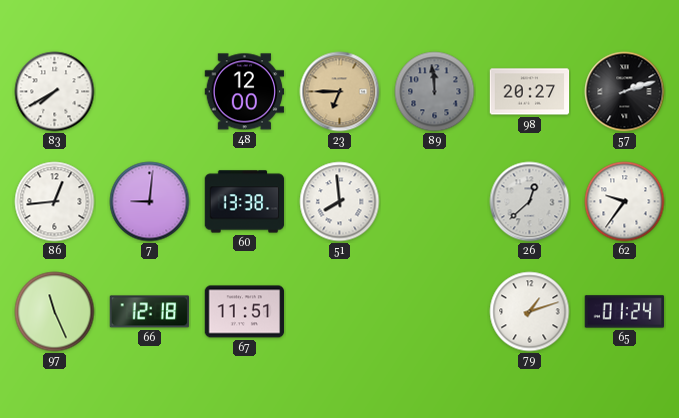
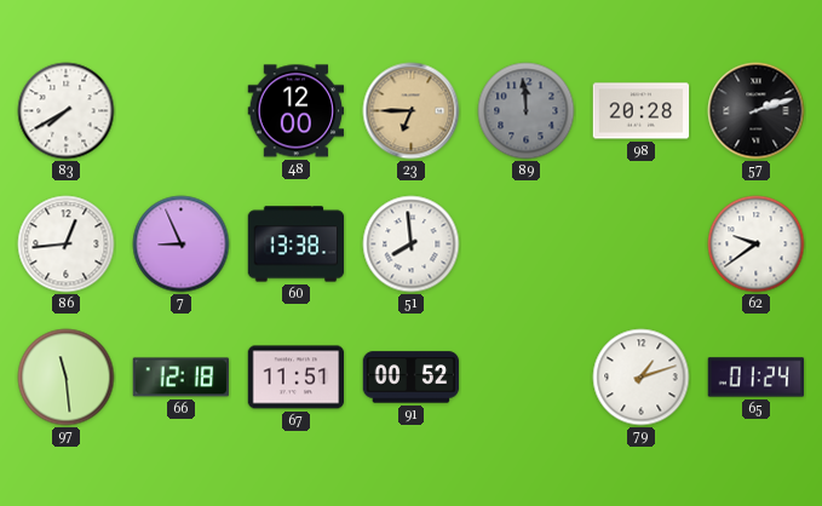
98: 20:27 -> 20:28 (642, 111)
7: 9:01 -> 8:56 (182, 245)
26: 12:38 -> none (530, 202)
62: 9:36 -> 9:39 (757, 245)
97: 11:26 -> 11:29 (67, 378)
91: none -> 00:52 (412, 378)
